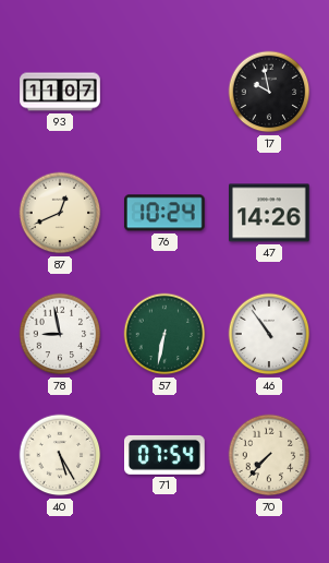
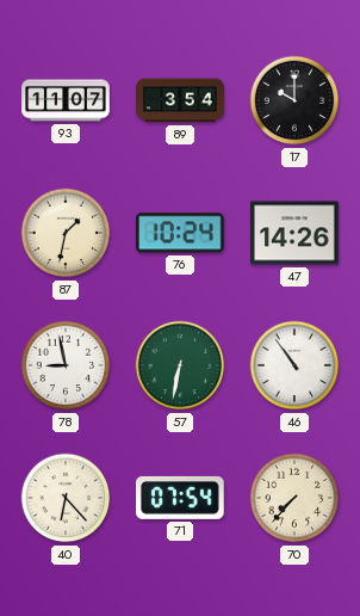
89: none -> 3:54 (180, 100)
17: 9:58 -> 10:00 (294, 100)
87: 12:41 -> 1:32 (66, 233)
40: 5:25 -> 6:23 (66, 498)
